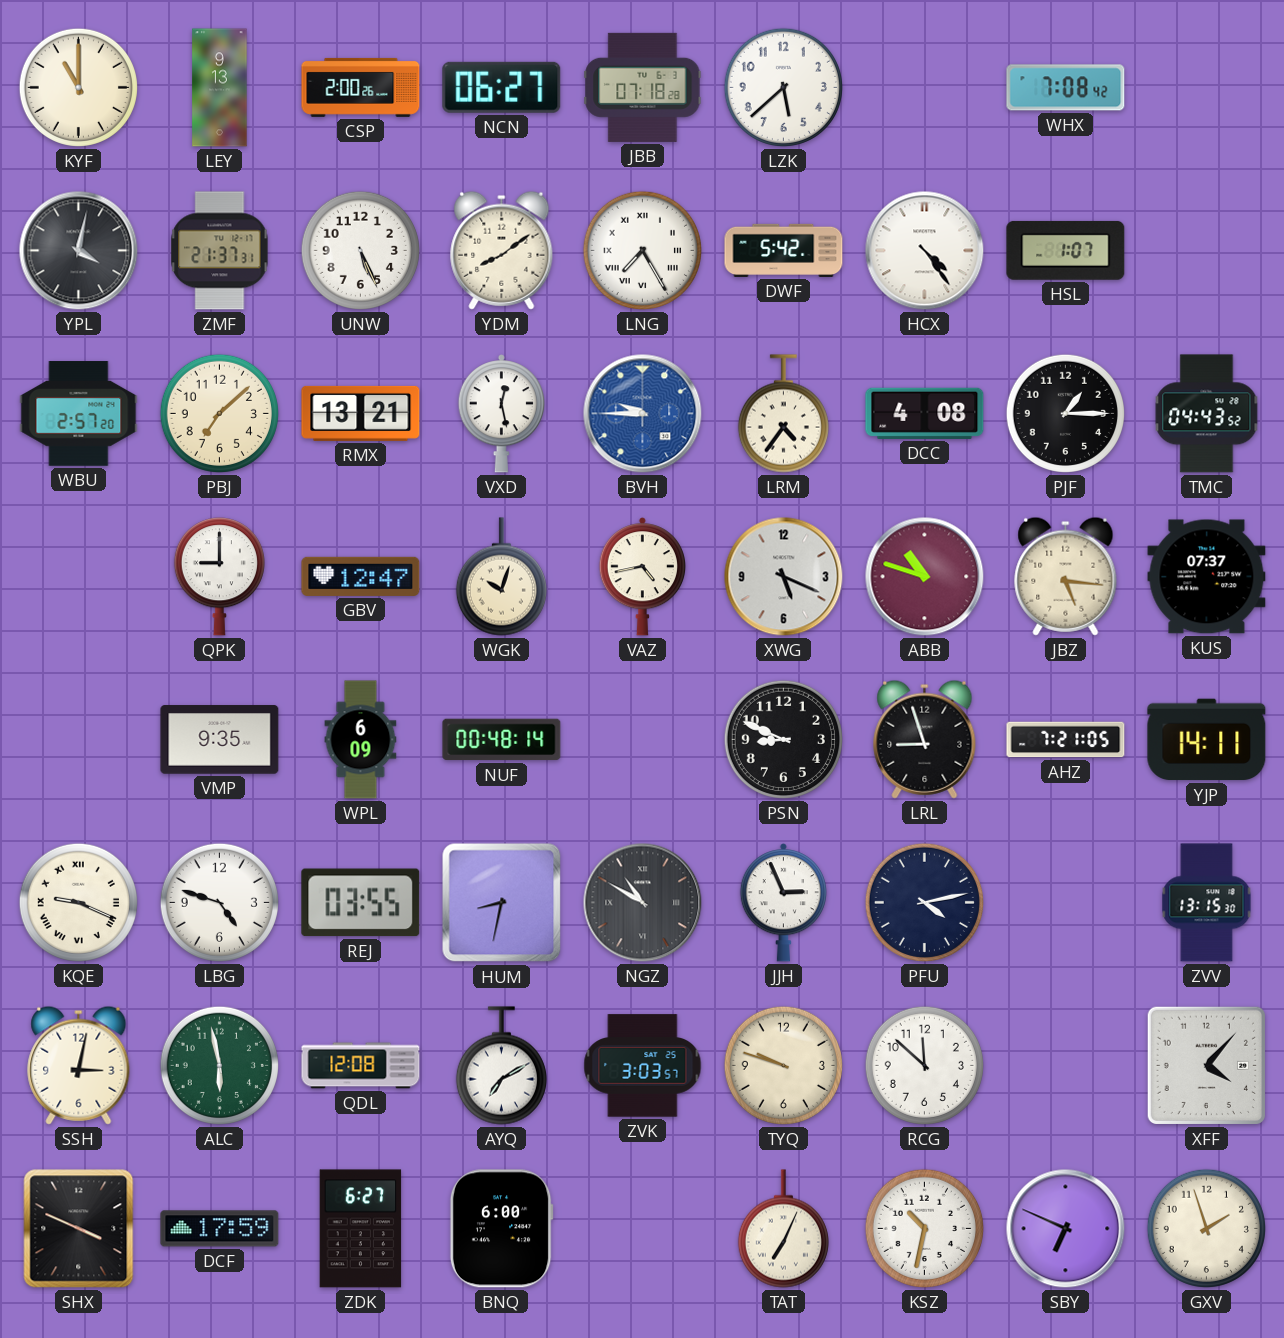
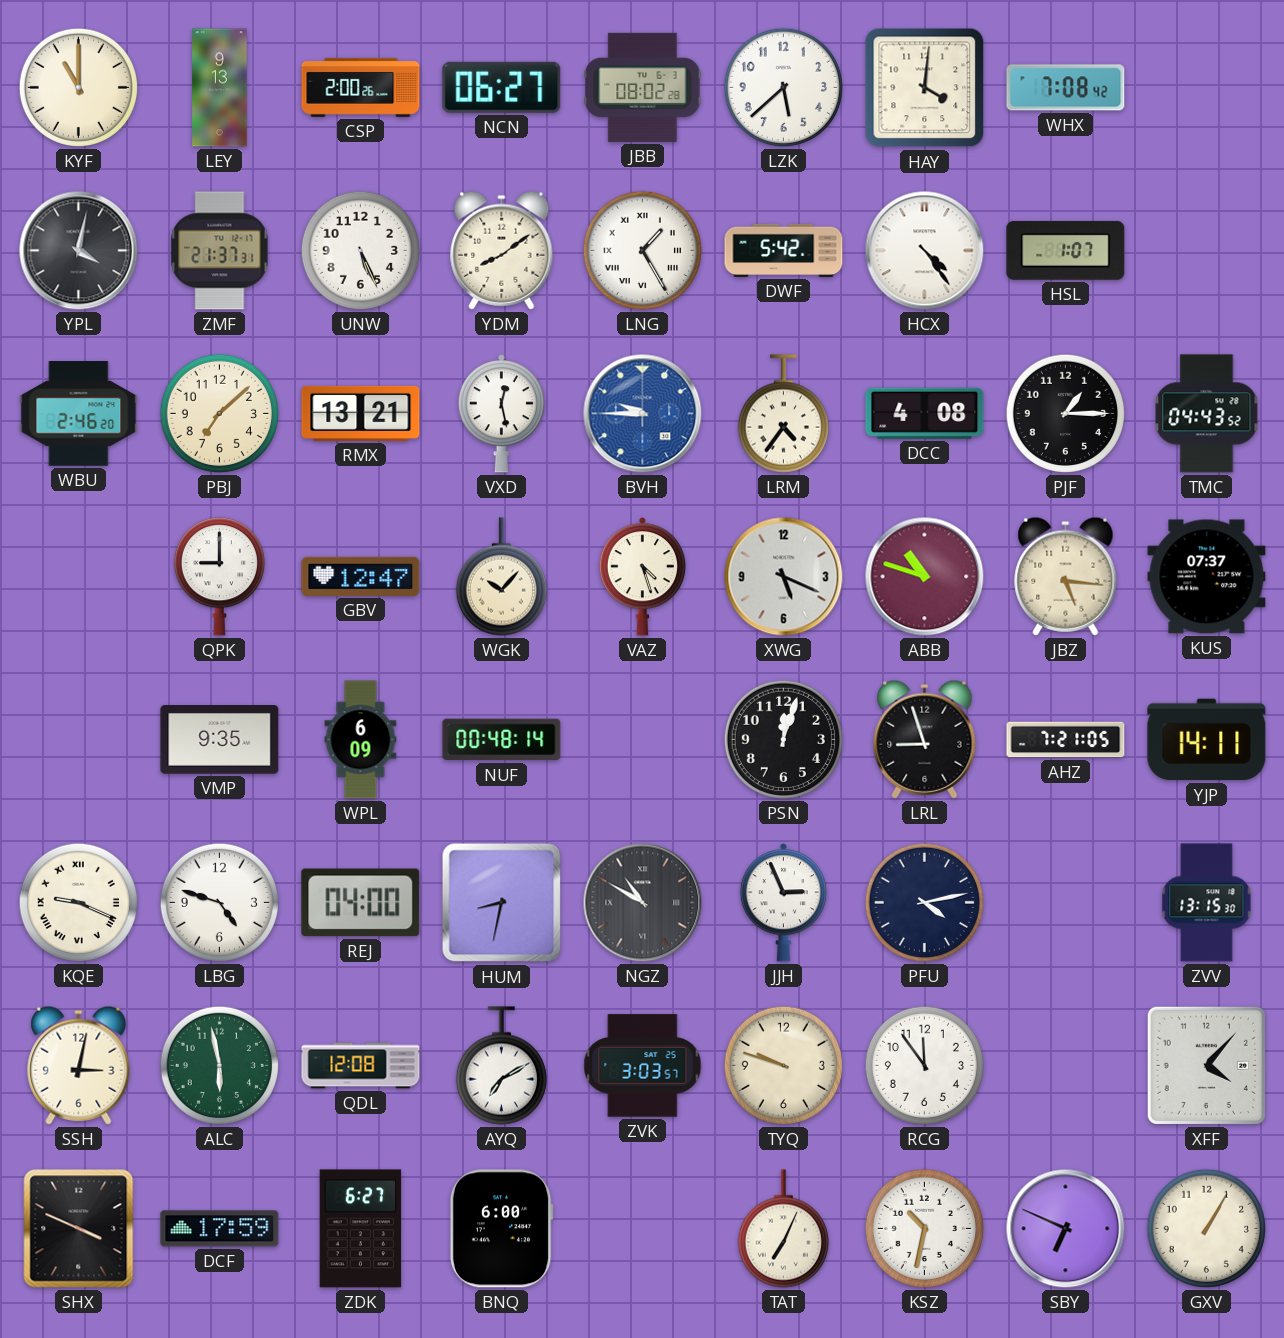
JBB: 07:18 -> 08:02 (643, 87)
HAY: none -> 4:01 (925, 88)
LNG: 7:25 -> 1:25 (642, 250)
WBU: 2:57 -> 2:46 (79, 414)
WGK: 10:03 -> 10:07 (501, 577)
VAZ: 4:43 -> 4:27 (642, 577)
PSN: 8:49 -> 12:03 (783, 739)
REJ: 03:55 -> 04:00 (361, 903)
RCG: 11:52 -> 11:54 (924, 1065)
GXV: 1:57 -> 1:05 (1206, 1228)
